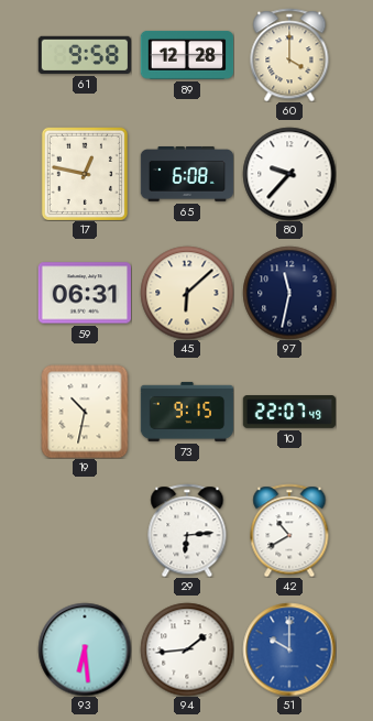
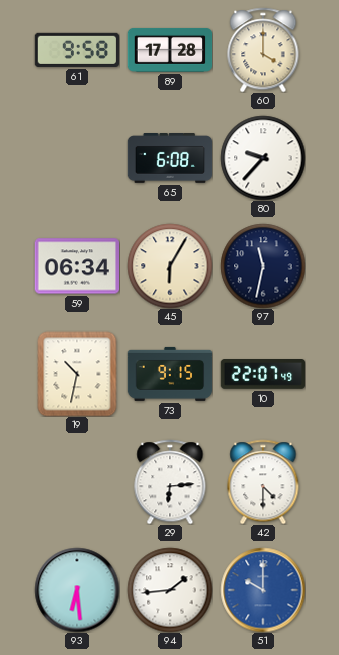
89: 12:28 -> 17:28 (170, 50)
17: 12:47 -> none (85, 174)
59: 06:31 -> 06:34 (76, 266)
45: 6:08 -> 6:05 (170, 266)
42: 10:40 -> 4:30 (263, 482)
